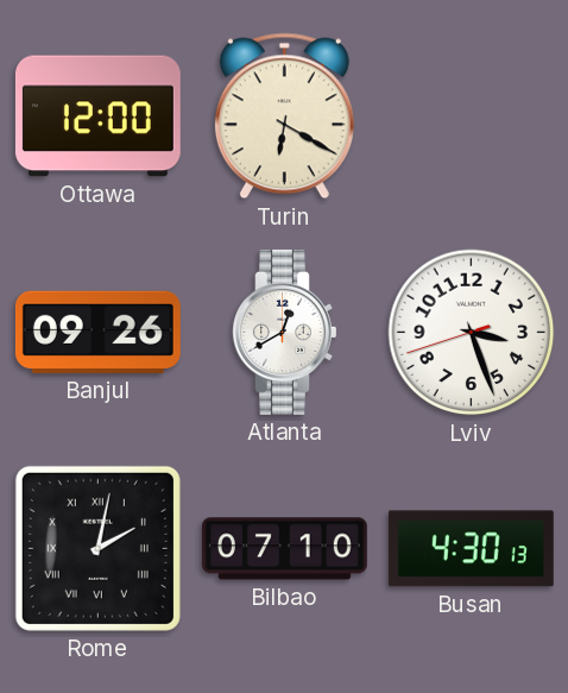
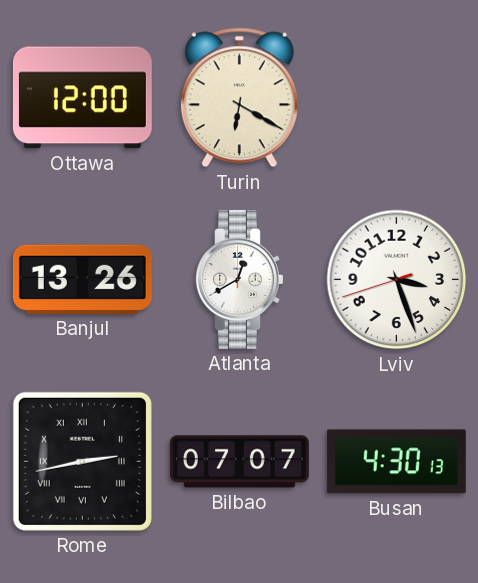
Banjul: 09:26 -> 13:26 (82, 279)
Rome: 2:02 -> 2:43 (82, 461)
Bilbao: 07:10 -> 07:07 (239, 462)
